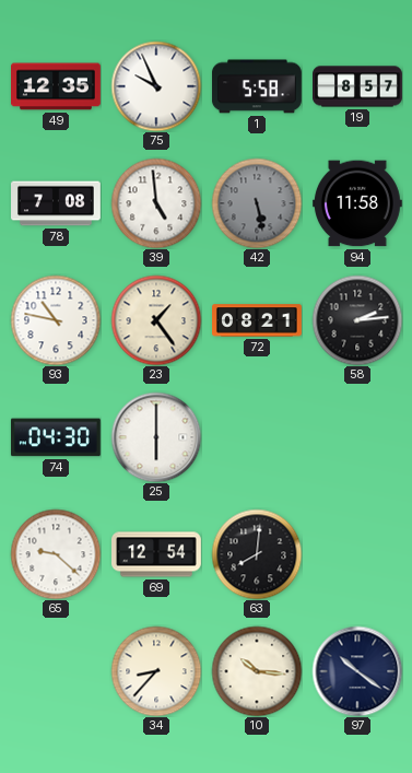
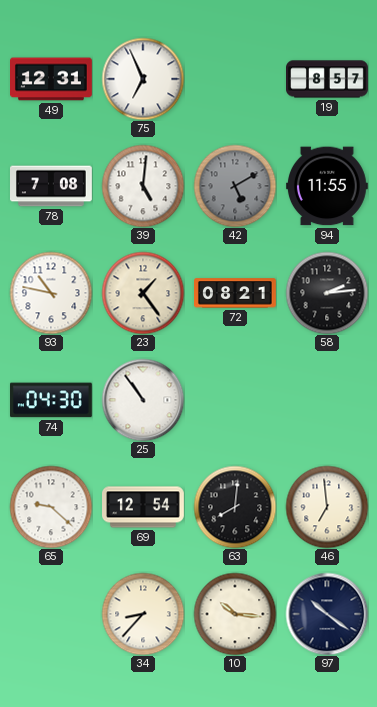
49: 12:35 -> 12:31 (52, 79)
75: 9:56 -> 6:56 (143, 79)
1: 5:58 -> none (257, 86)
39: 4:59 -> 5:01 (143, 186)
42: 5:28 -> 5:10 (235, 186)
94: 11:58 -> 11:55 (327, 186)
25: 6:00 -> 10:54 (143, 400)
46: none -> 6:59 (327, 507)
